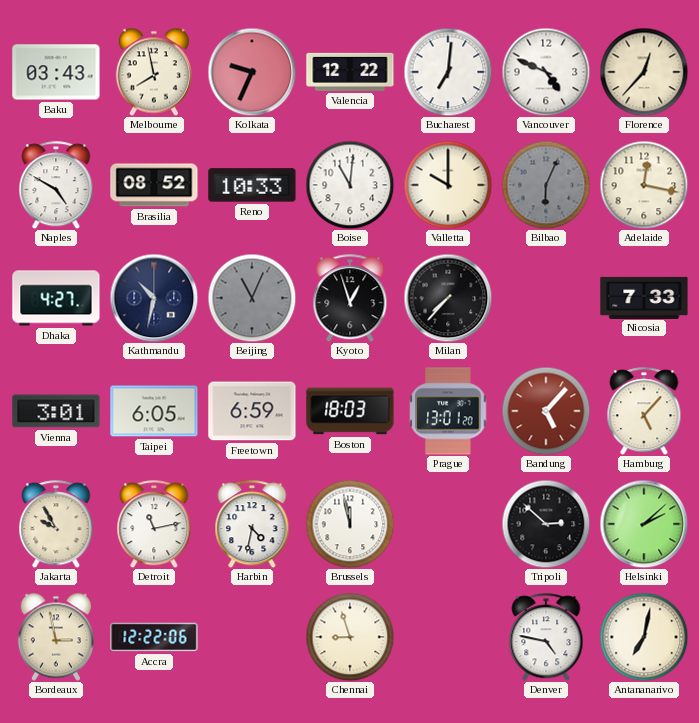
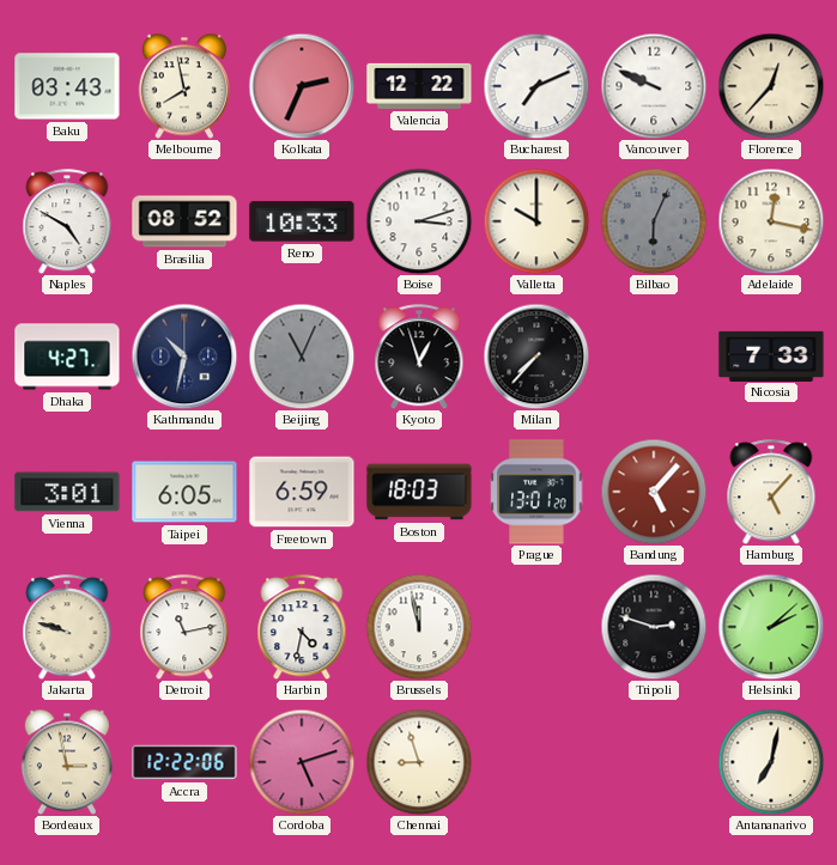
Kolkata: 9:34 -> 2:34 (302, 86)
Bucharest: 7:01 -> 7:11 (536, 86)
Vancouver: 4:49 -> 9:49 (654, 86)
Boise: 11:01 -> 3:12 (419, 221)
Jakarta: 9:55 -> 9:48 (67, 627)
Tripoli: 2:52 -> 2:48 (654, 627)
Cordoba: none -> 5:12 (302, 762)
Denver: 4:47 -> none (546, 637)
